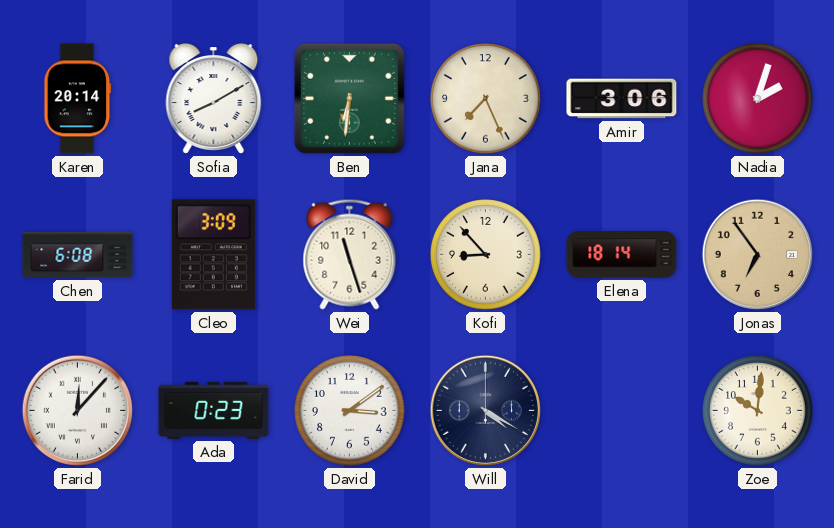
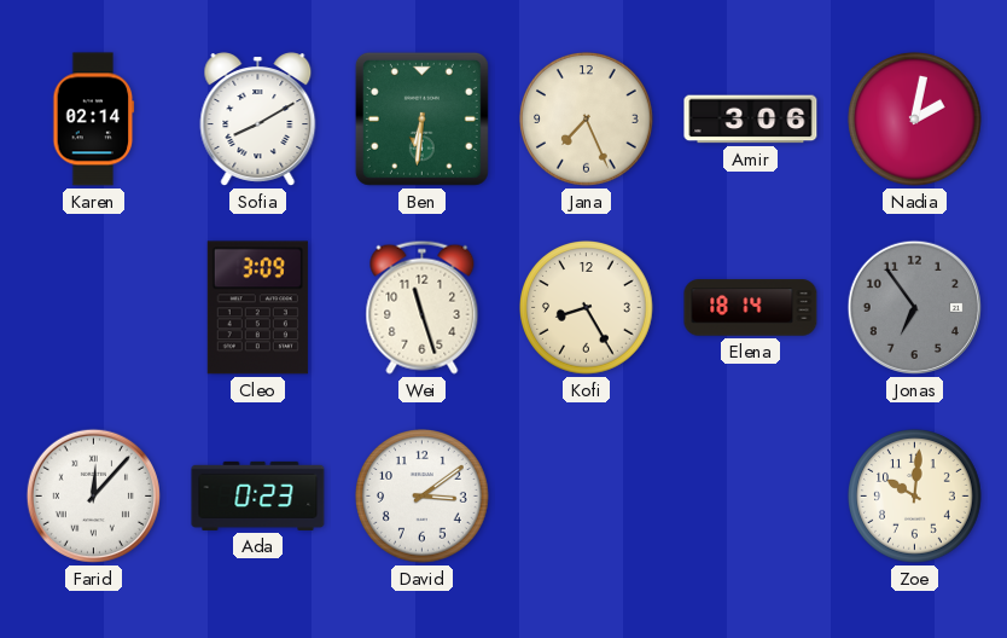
Karen: 20:14 -> 02:14 (94, 120)
Nadia: 2:03 -> 2:02 (915, 120)
Chen: 6:08 -> none (78, 255)
Kofi: 8:53 -> 8:25 (587, 308)
Jonas dial: champagne -> grey (914, 307)
Will: 4:20 -> none (485, 410)
